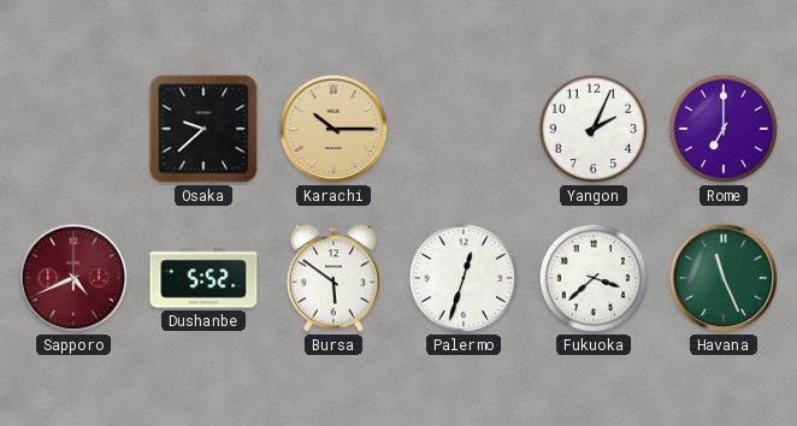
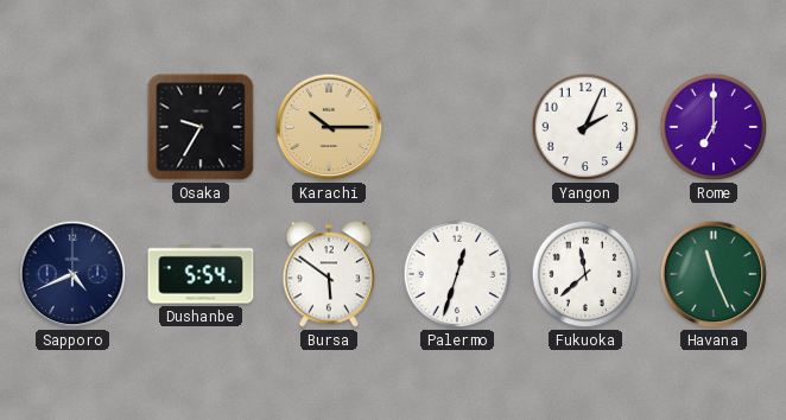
Osaka: 9:38 -> 9:35 (201, 127)
Sapporo dial: burgundy -> navy (72, 274)
Dushanbe: 5:52 -> 5:54 (201, 274)
Fukuoka: 3:38 -> 11:38 (585, 274)
